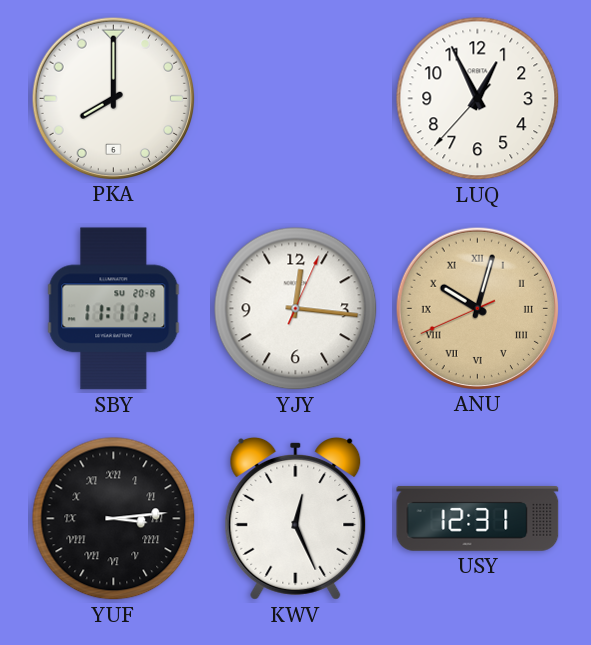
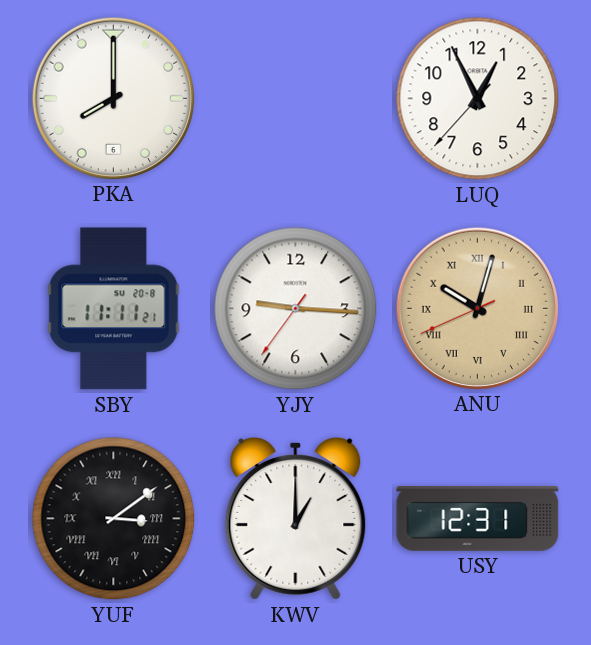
YJY: 12:16 -> 9:15 (296, 309)
YUF: 3:14 -> 3:09 (114, 519)
KWV: 12:26 -> 1:00 (296, 518)
